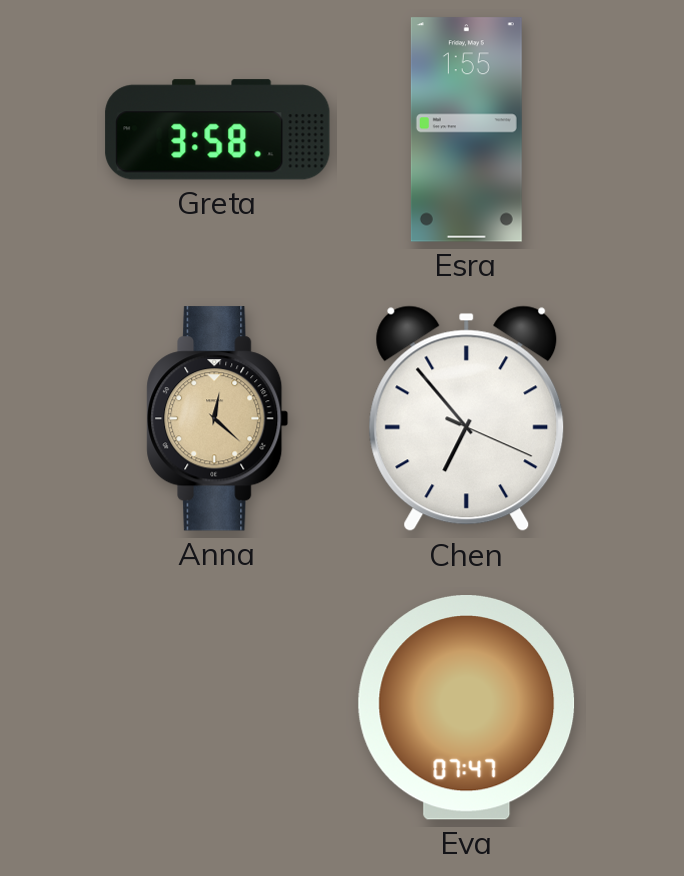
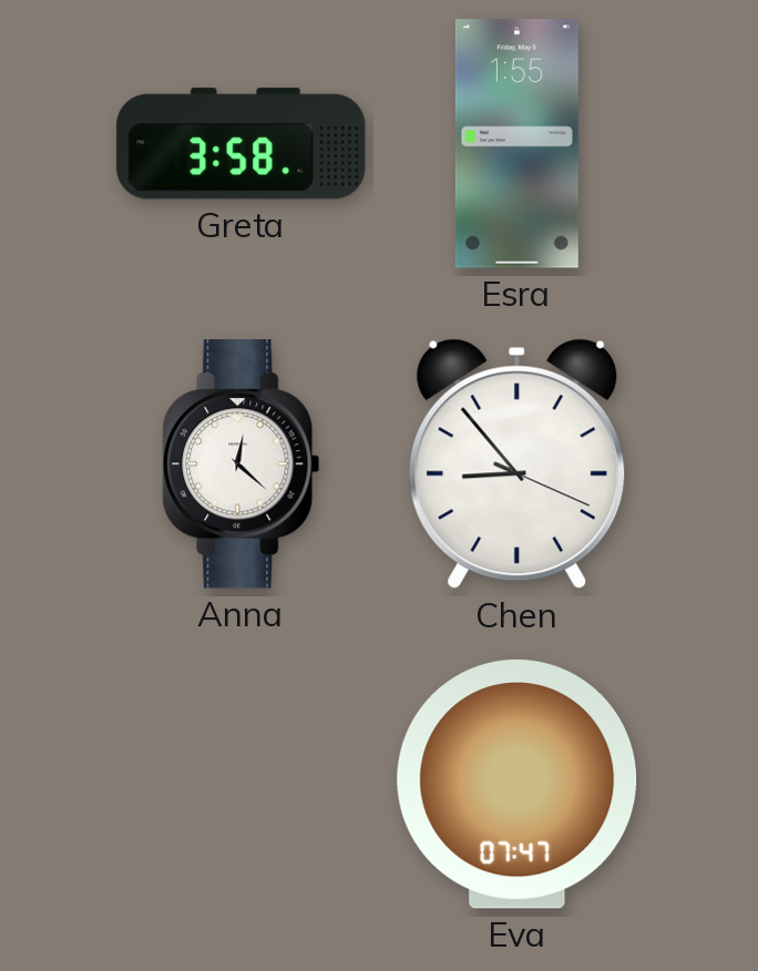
Anna dial: champagne -> white (242, 464)
Chen: 6:53 -> 8:53 (518, 464)
